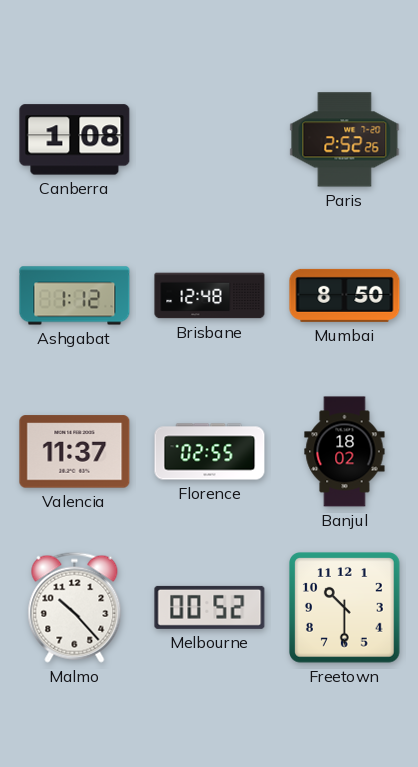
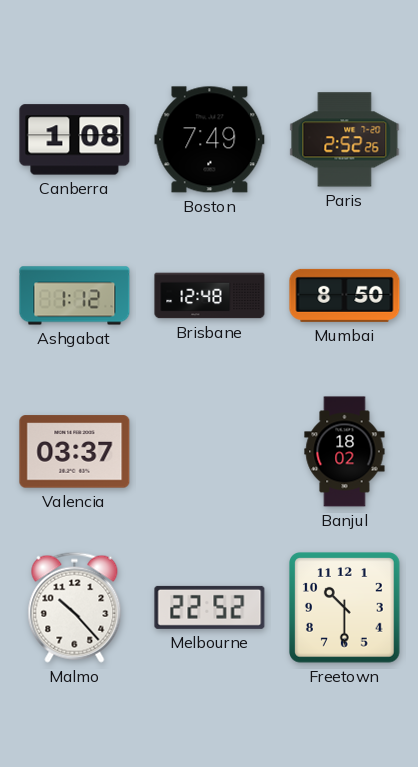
Boston: none -> 7:49 (210, 140)
Valencia: 11:37 -> 03:37 (75, 452)
Florence: 02:55 -> none (210, 452)
Melbourne: 00:52 -> 22:52 (210, 607)
